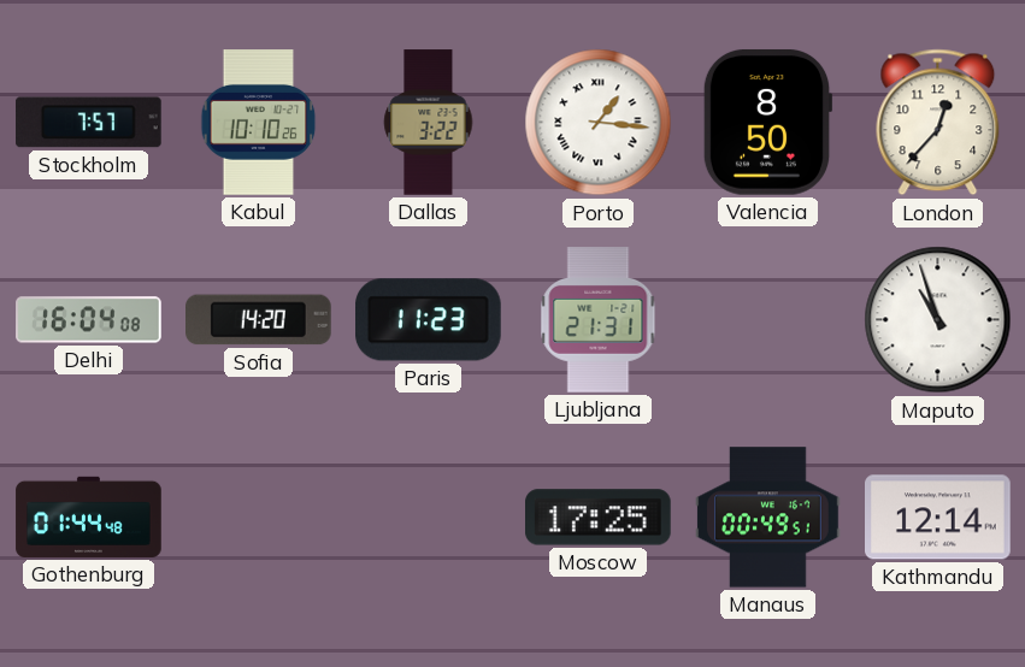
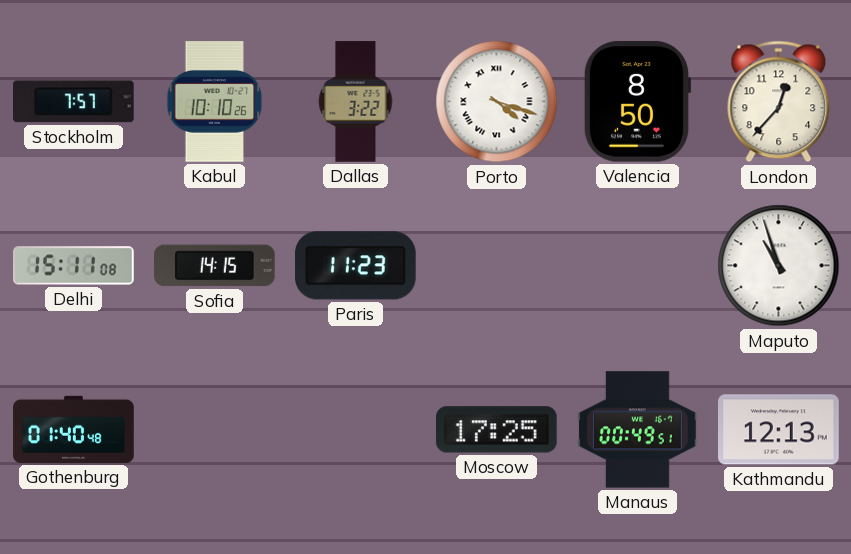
Porto: 1:16 -> 4:18 (497, 102)
Delhi: 16:04 -> 15:11 (74, 266)
Sofia: 14:20 -> 14:15 (215, 266)
Ljubljana: 21:31 -> none (599, 320)
Gothenburg: 01:44 -> 01:40 (74, 429)
Kathmandu: 12:14 -> 12:13 (779, 430)
